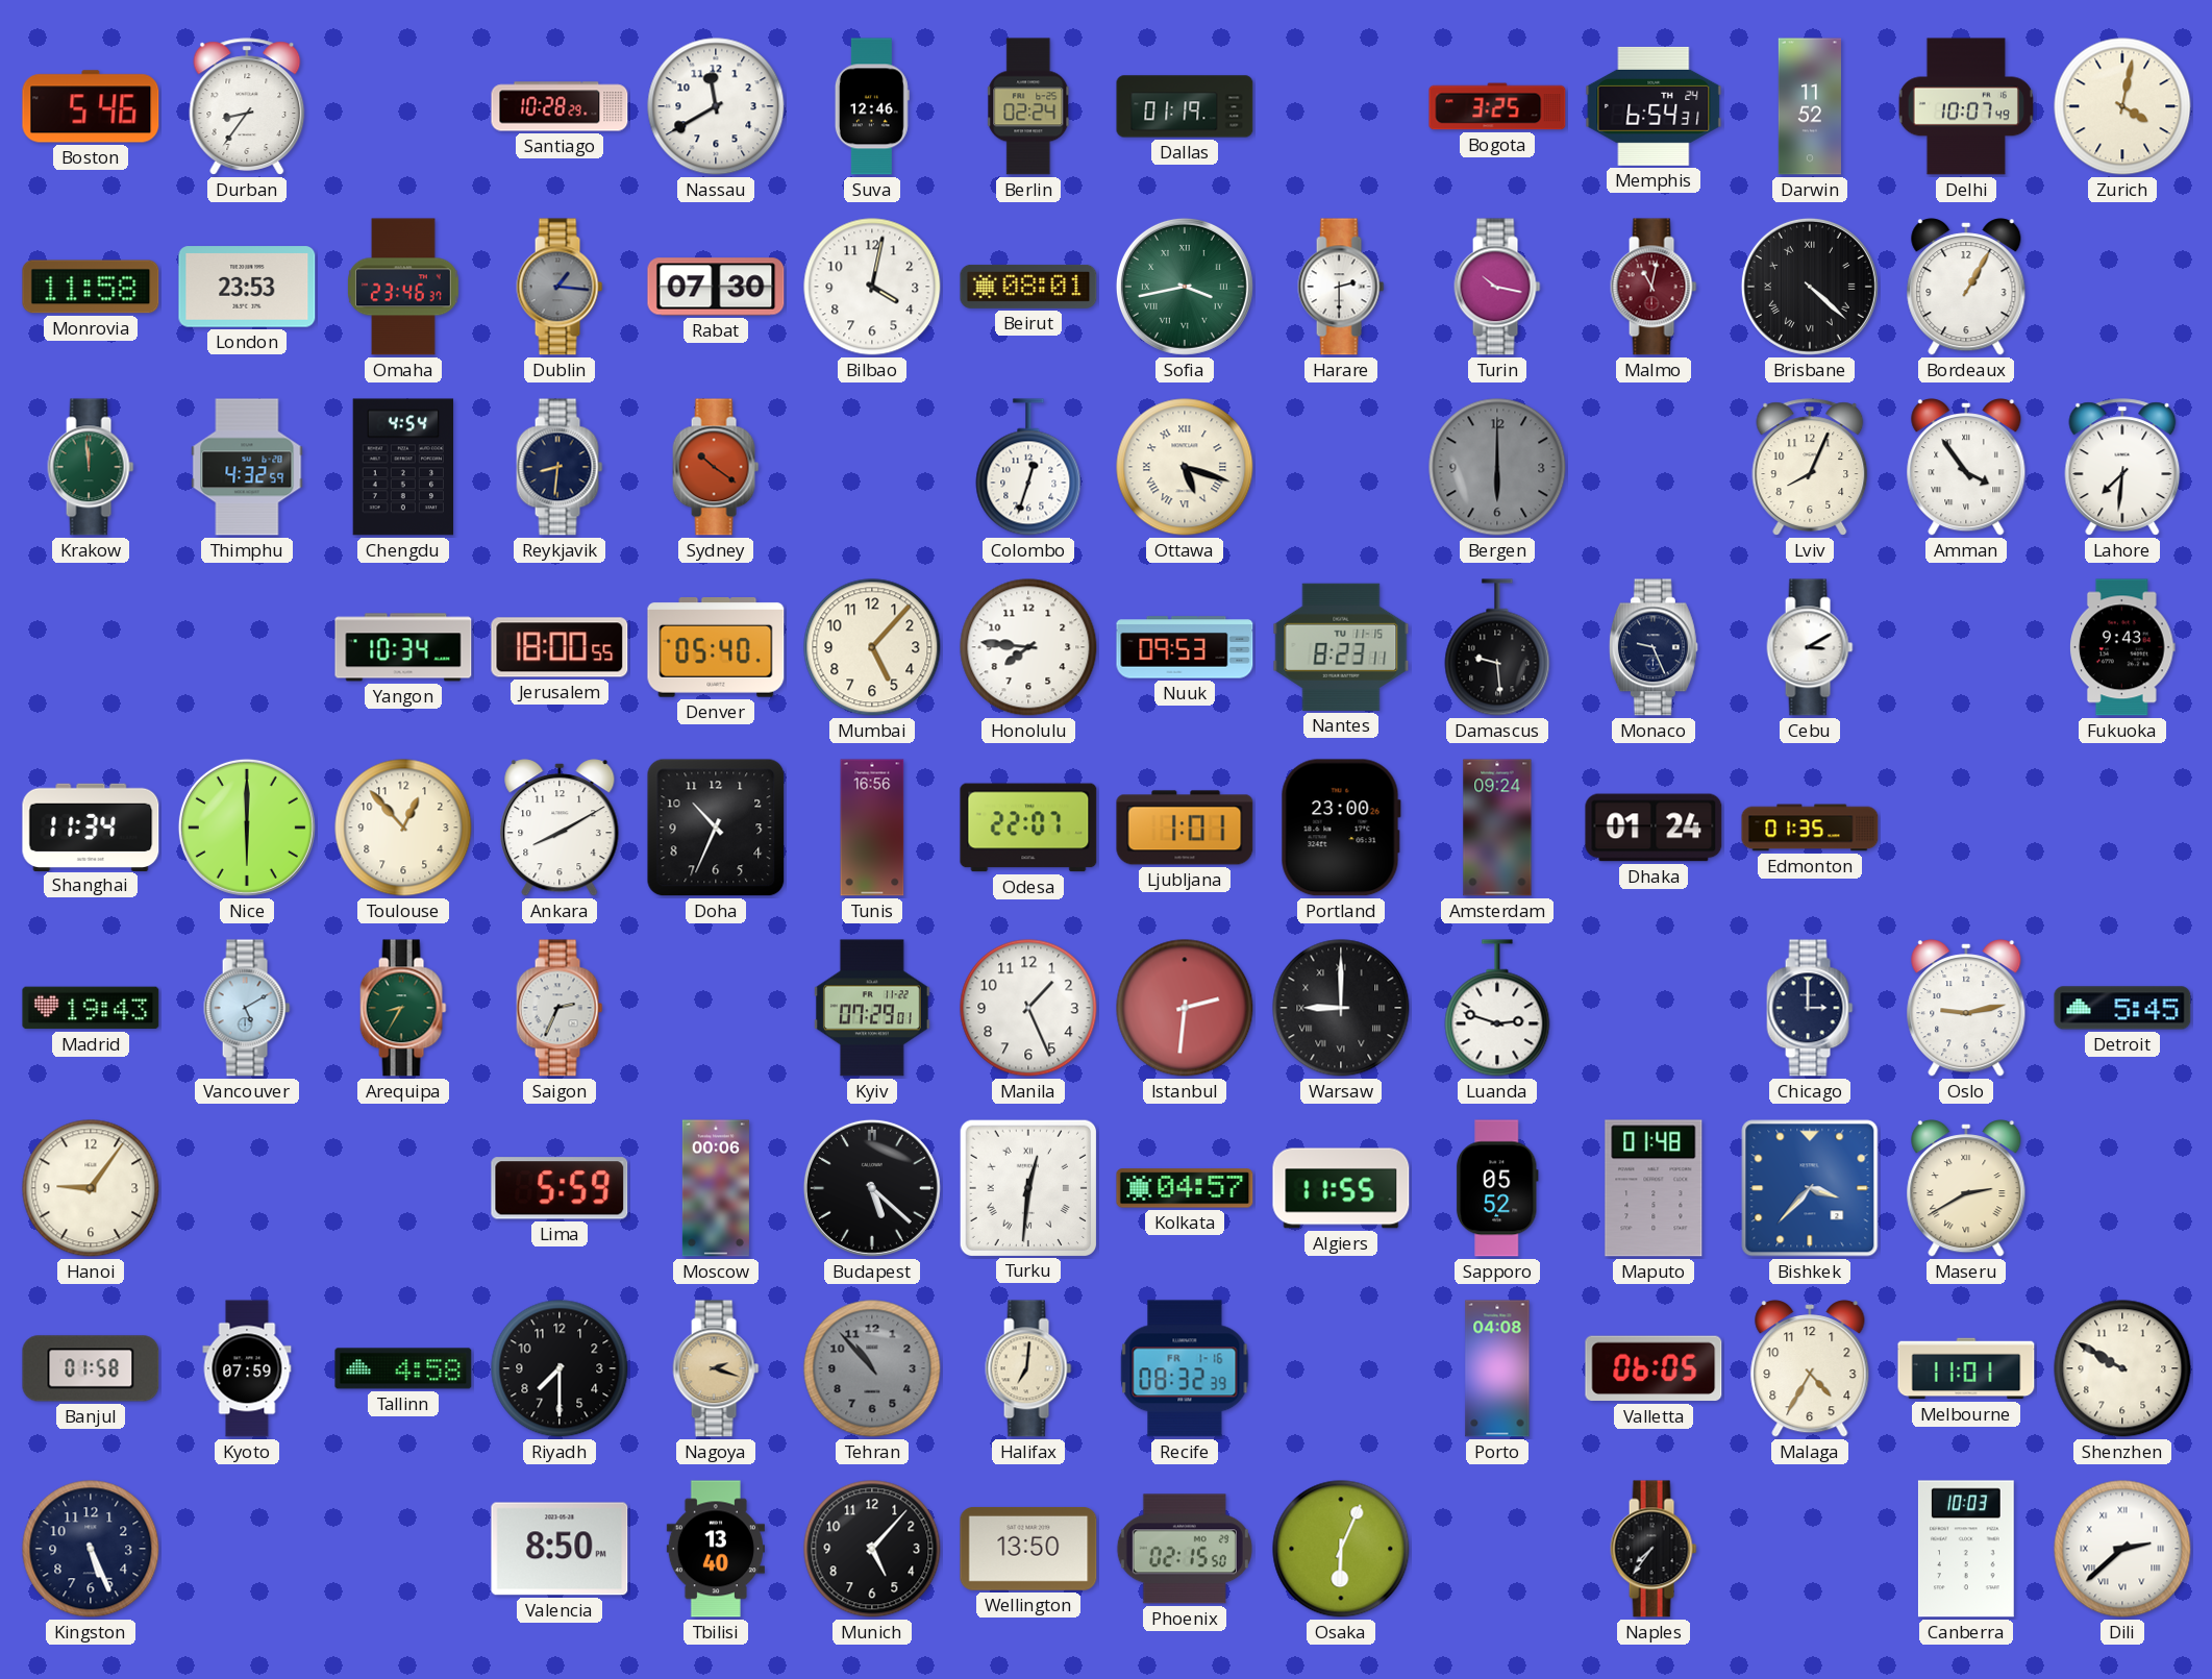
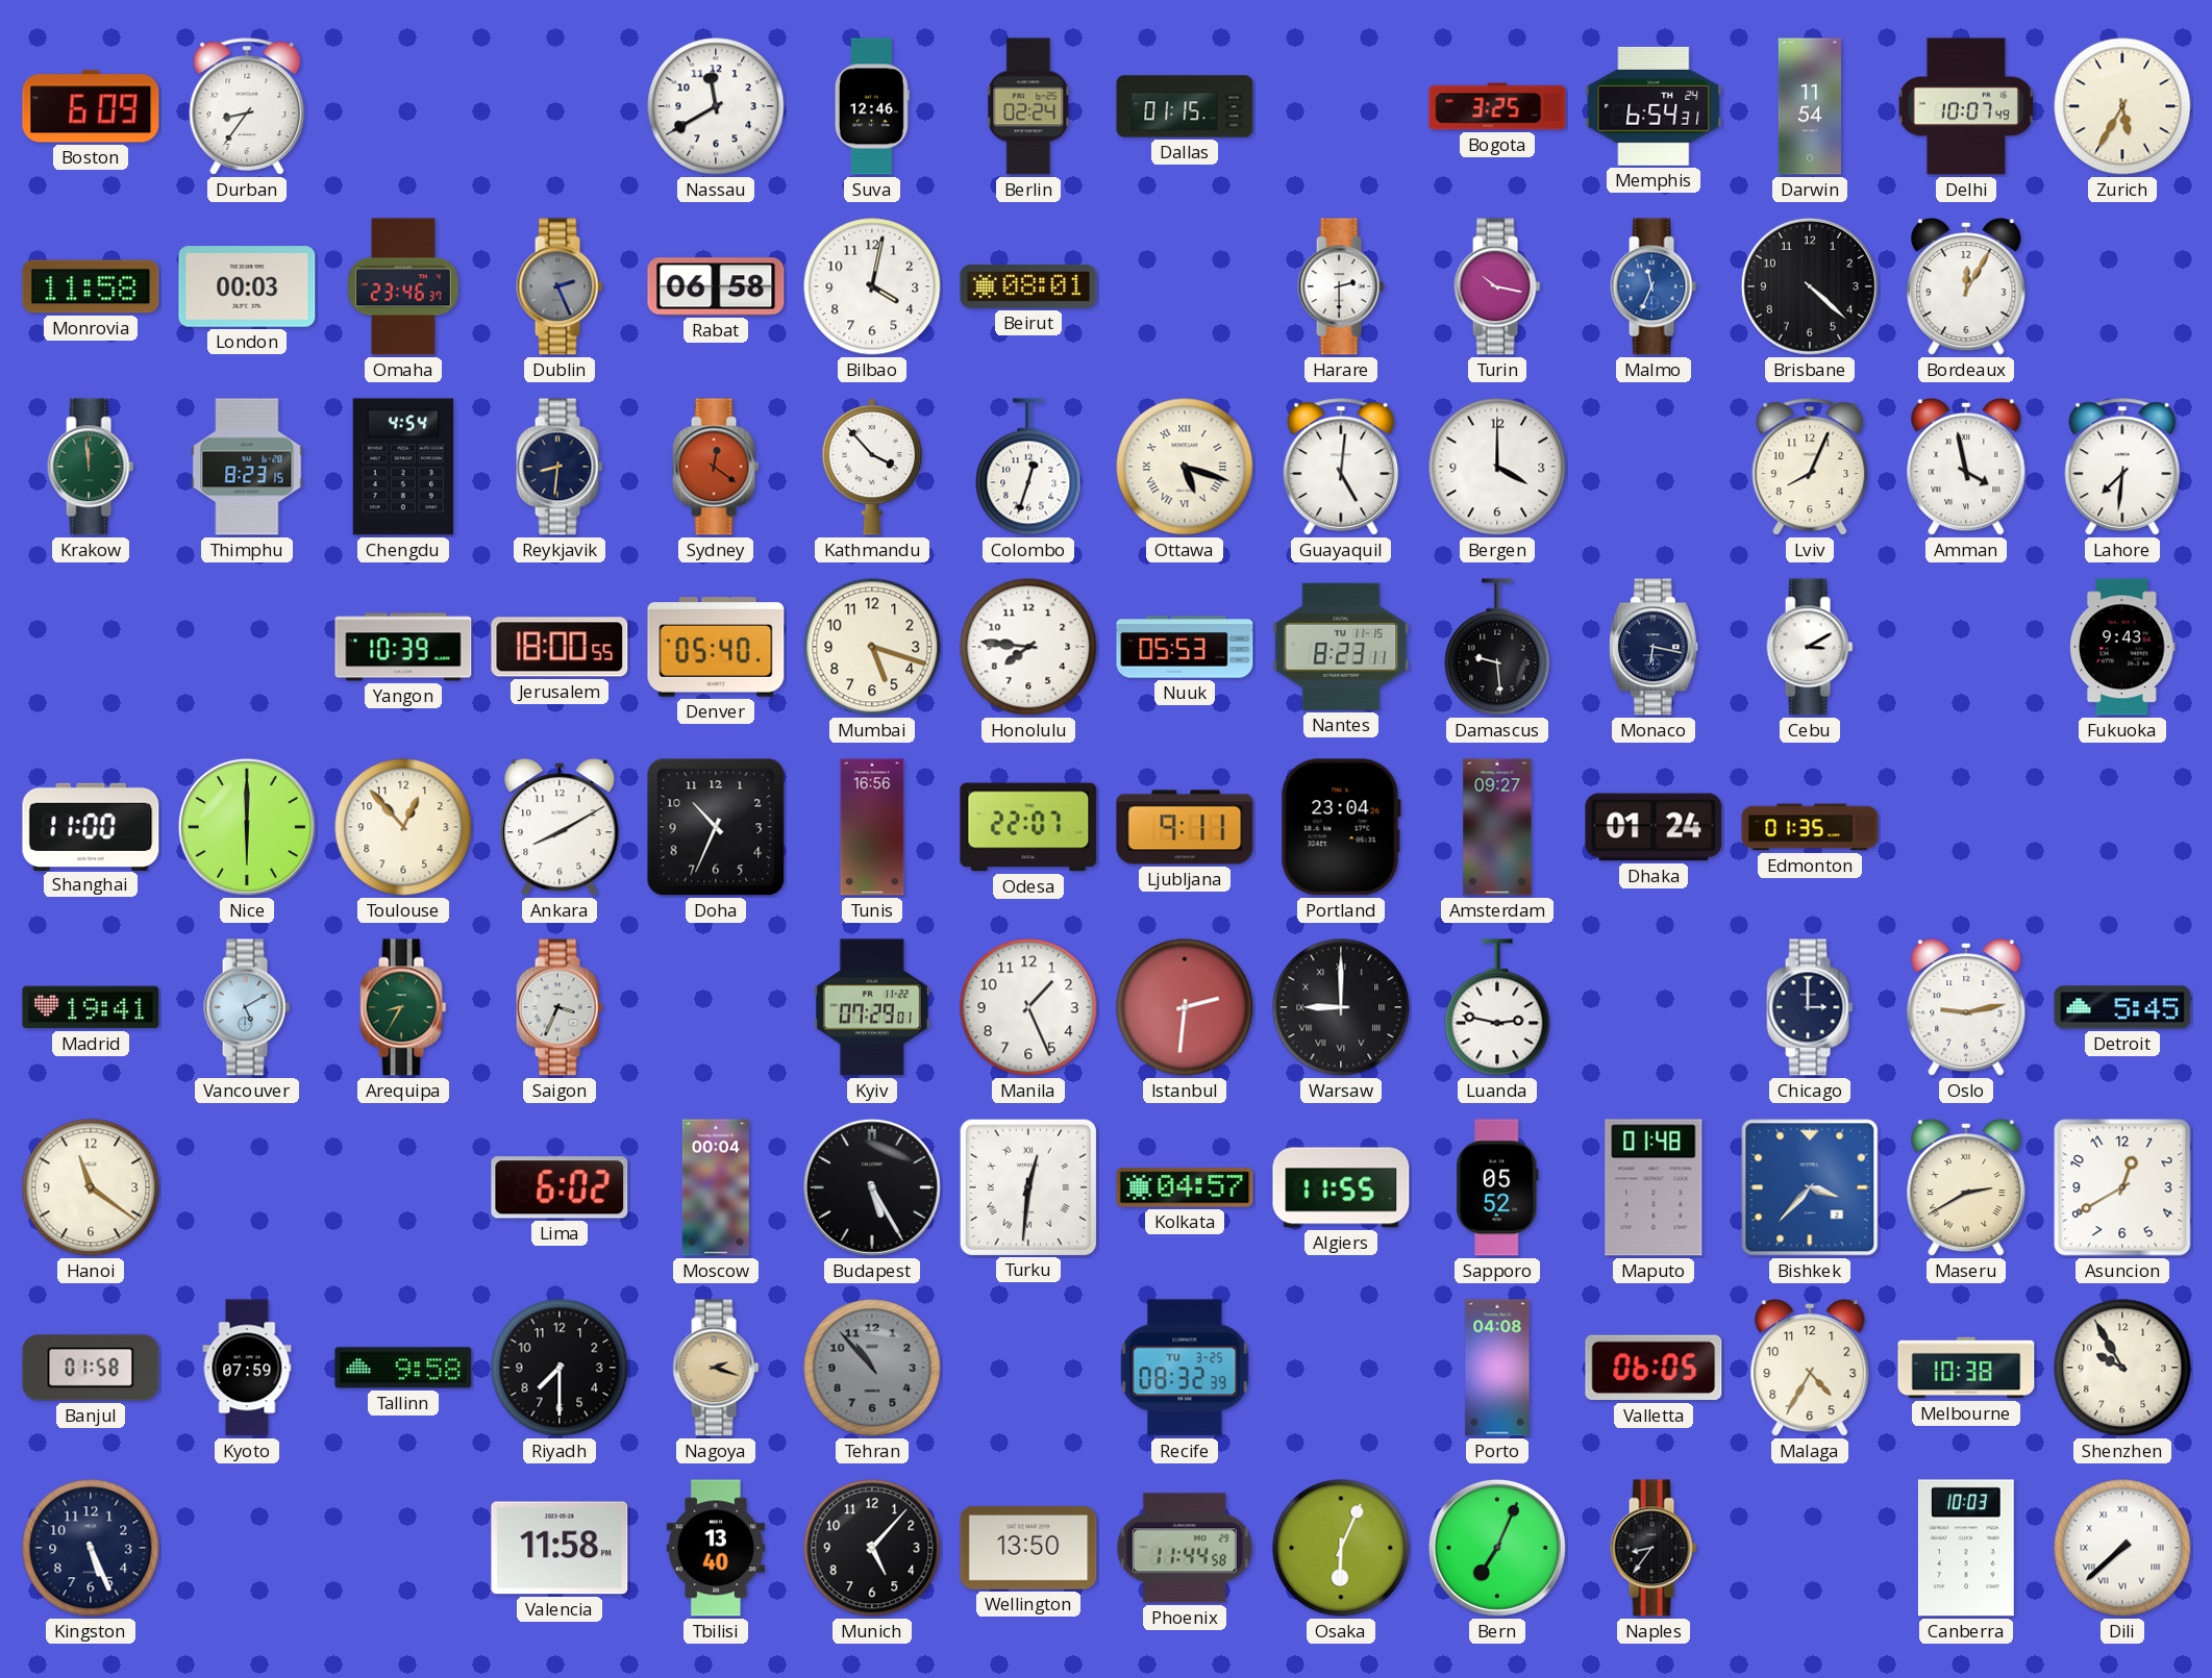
Boston: 5:46 -> 6:09 (91, 106)
Santiago: 10:28 -> none (560, 106)
Dallas: 01:19 -> 01:15 (1185, 106)
Darwin: 11:52 -> 11:54 (1809, 106)
Zurich: 4:02 -> 5:35 (2122, 106)
London: 23:53 -> 00:03 (247, 286)
Dublin: 1:16 -> 2:26 (560, 286)
Rabat: 07:30 -> 06:58 (716, 286)
Sofia: 3:43 -> none (1185, 287)
Malmo: 11:02 -> 11:34 (1654, 286)
Malmo dial: burgundy -> blue (1654, 286)
Brisbane numerals: Roman -> Arabic (1810, 286)
Bordeaux: 1:05 -> 12:05 (1966, 286)
Thimphu: 4:32 -> 8:23 (247, 467)
Sydney: 10:21 -> 12:21 (716, 467)
Kathmandu: none -> 3:53 (871, 467)
Guayaquil: none -> 5:01 (1341, 467)
Bergen: 6:00 -> 4:00 (1497, 467)
Bergen dial: grey -> white (1497, 467)
Amman: 3:54 -> 3:58 (1966, 467)
Yangon: 10:34 -> 10:39 (403, 647)
Mumbai: 5:07 -> 5:18 (872, 647)
Nuuk: 09:53 -> 05:53 (1185, 647)
Monaco: 9:26 -> 6:17 (1654, 647)
Shanghai: 11:34 -> 11:00 (91, 826)
Ljubljana: 1:01 -> 9:11 (1185, 827)
Portland: 23:00 -> 23:04 (1341, 827)
Amsterdam: 09:24 -> 09:27 (1497, 827)
Madrid: 19:43 -> 19:41 (91, 1007)
Saigon: 2:34 -> 3:34 (560, 1007)
Luanda: 2:48 -> 2:47 (1497, 1007)
Hanoi: 9:06 -> 11:21 (91, 1187)
Lima: 5:59 -> 6:02 (560, 1187)
Moscow: 00:06 -> 00:04 (716, 1187)
Budapest: 5:22 -> 5:25 (872, 1187)
Asuncion: none -> 12:40 (2122, 1187)
Tallinn: 4:58 -> 9:58 (403, 1368)
Halifax: 7:01 -> none (1028, 1368)
Recife date: FR 1-16 -> TU 3-25 (1185, 1368)
Melbourne: 11:01 -> 10:38 (1966, 1368)
Shenzhen: 9:50 -> 9:55 (2122, 1368)
Valencia: 8:50 -> 11:58 (560, 1548)
Phoenix: 02:15 -> 11:44 (1185, 1548)
Bern: none -> 7:04 (1497, 1548)
Naples: 7:36 -> 8:36 (1654, 1548)
Dili: 2:38 -> 7:38 (2122, 1548)
